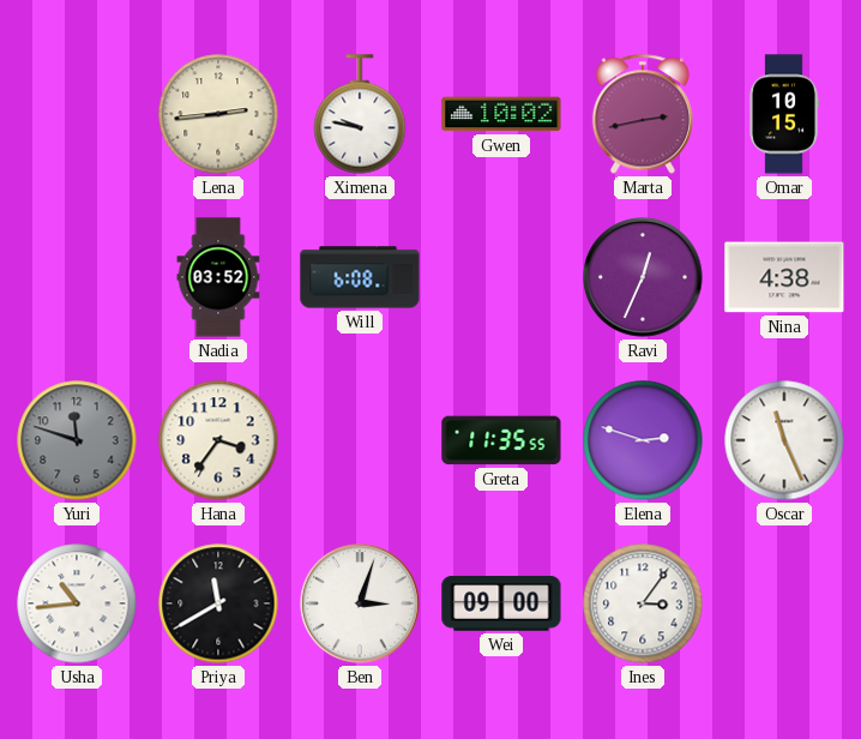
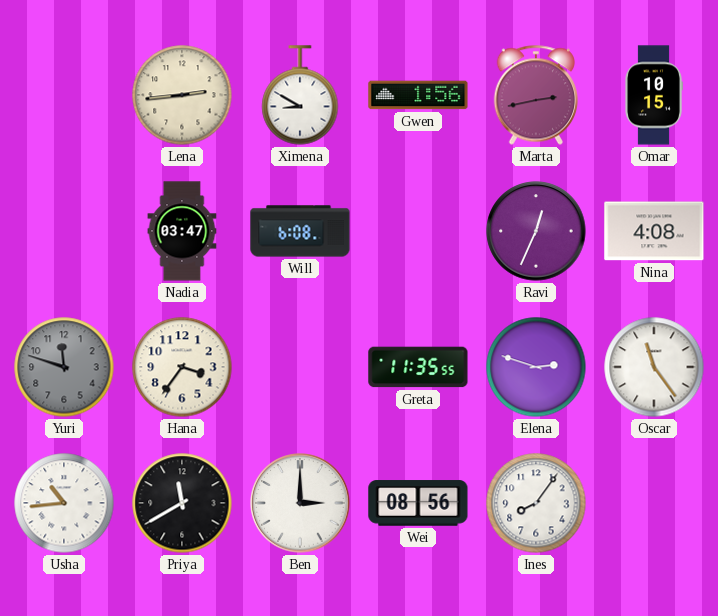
Ximena: 9:47 -> 8:50 (300, 95)
Gwen: 10:02 -> 1:56 (418, 95)
Nadia: 03:52 -> 03:47 (182, 231)
Nina: 4:38 -> 4:08 (654, 231)
Oscar: 11:26 -> 11:24 (654, 367)
Ben: 3:03 -> 3:00 (300, 503)
Wei: 09:00 -> 08:56 (418, 503)
Ines: 3:06 -> 8:06 (536, 503)
